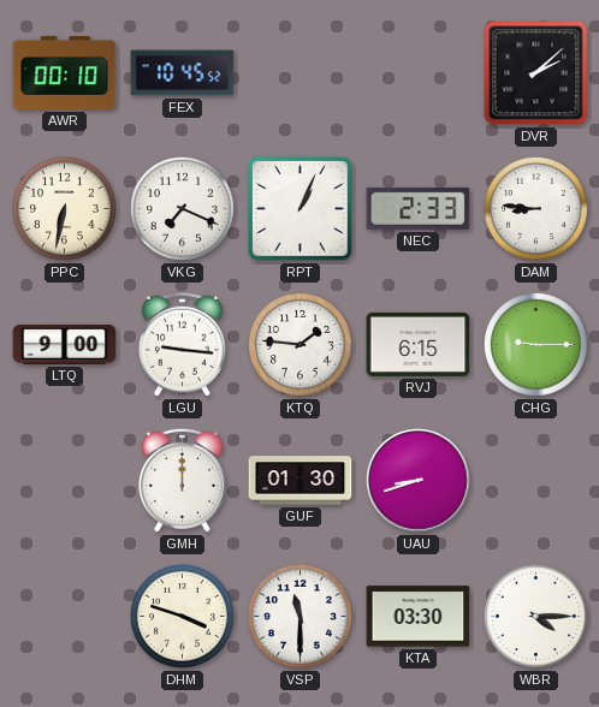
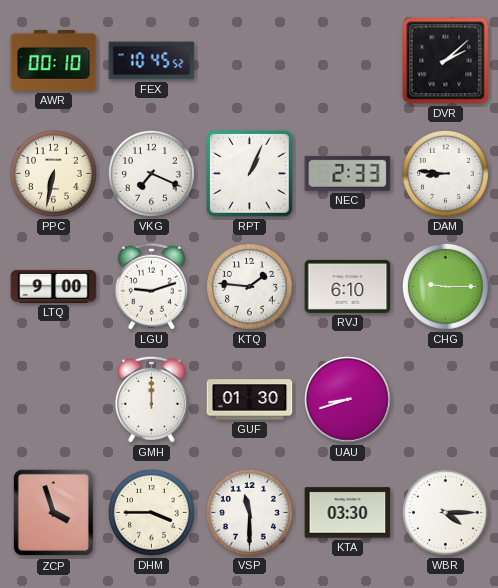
LGU: 9:16 -> 9:12 (151, 286)
RVJ: 6:15 -> 6:10 (348, 286)
ZCP: none -> 3:57 (54, 513)
DHM: 3:48 -> 3:45 (152, 513)
